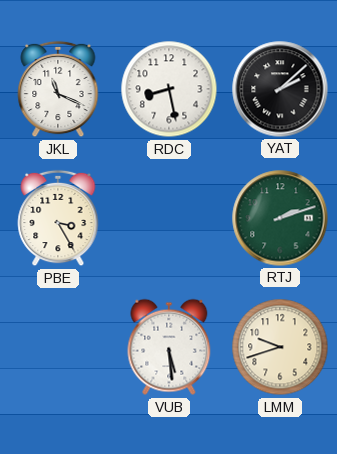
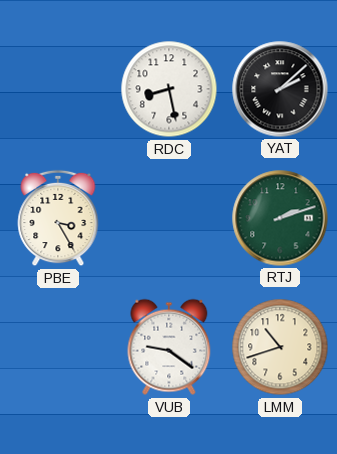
JKL: 11:19 -> none (58, 89)
VUB: 5:29 -> 9:21 (169, 347)
LMM: 9:42 -> 10:42 (280, 347)
